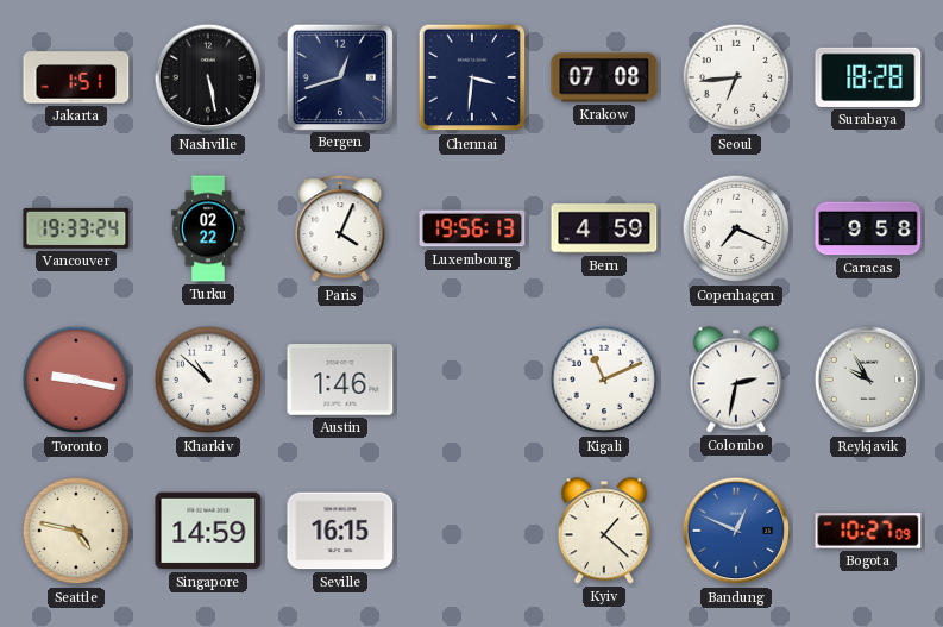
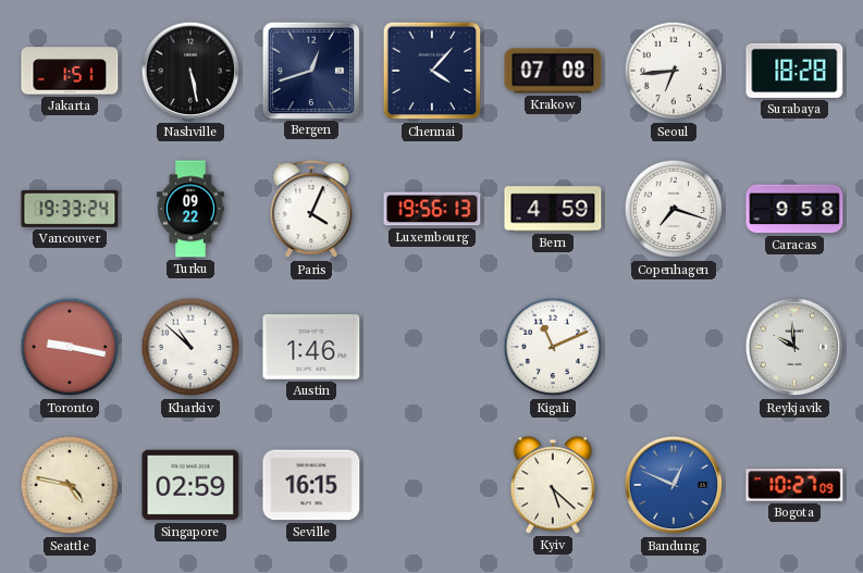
Chennai: 3:31 -> 4:07 (432, 71)
Turku: 02:22 -> 09:22 (192, 209)
Copenhagen: 7:19 -> 7:18 (674, 209)
Colombo: 2:32 -> none (735, 380)
Reykjavik: 9:55 -> 9:59 (794, 347)
Singapore: 14:59 -> 02:59 (190, 485)
Kyiv: 1:22 -> 5:22 (552, 485)
